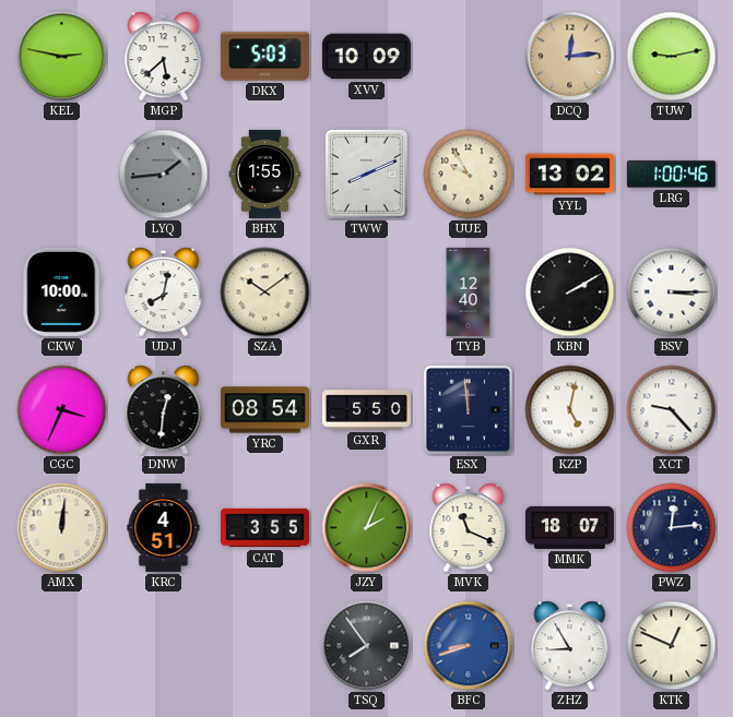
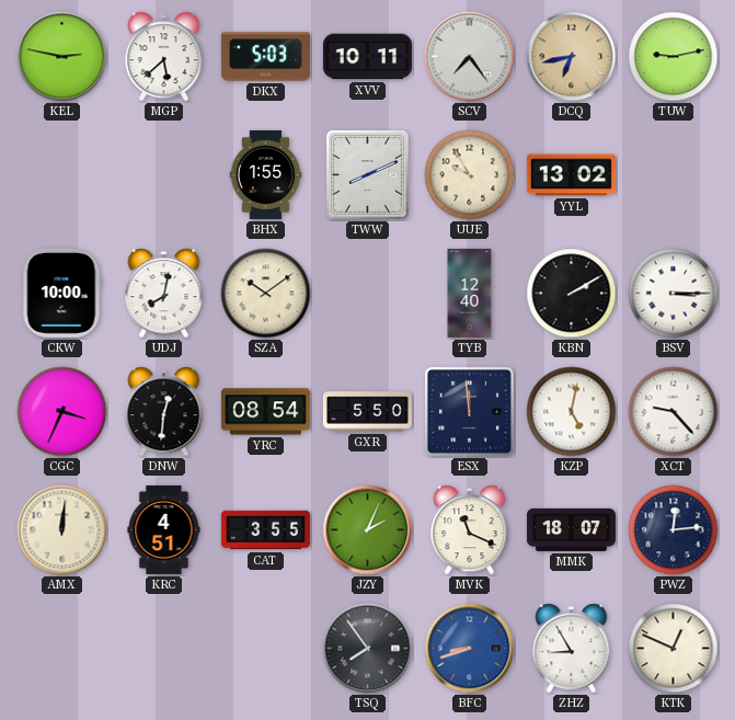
XVV: 10:09 -> 10:11 (367, 57)
SCV: none -> 7:24 (470, 57)
DCQ: 12:14 -> 6:43 (572, 57)
LYQ: 1:44 -> none (164, 175)
LRG: 1:00 -> none (671, 175)
